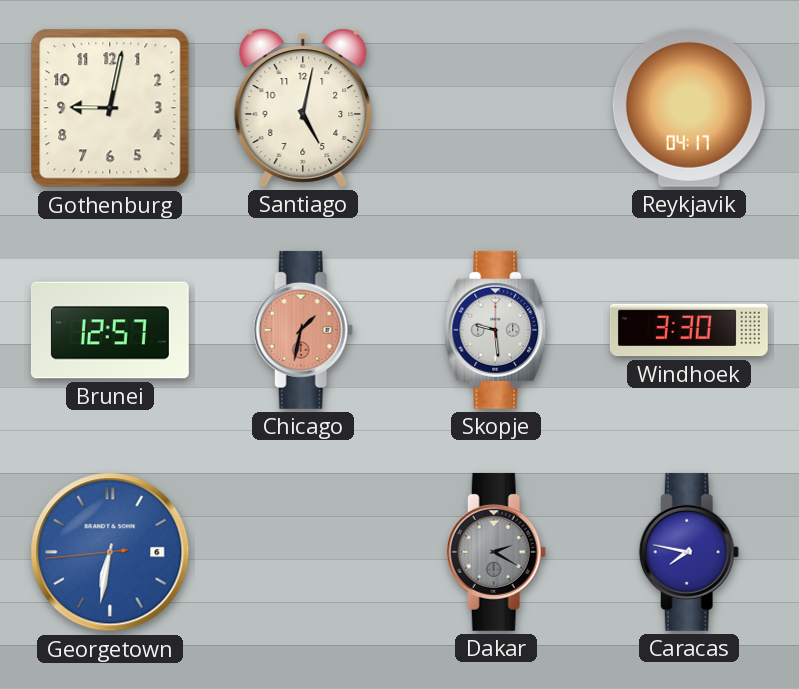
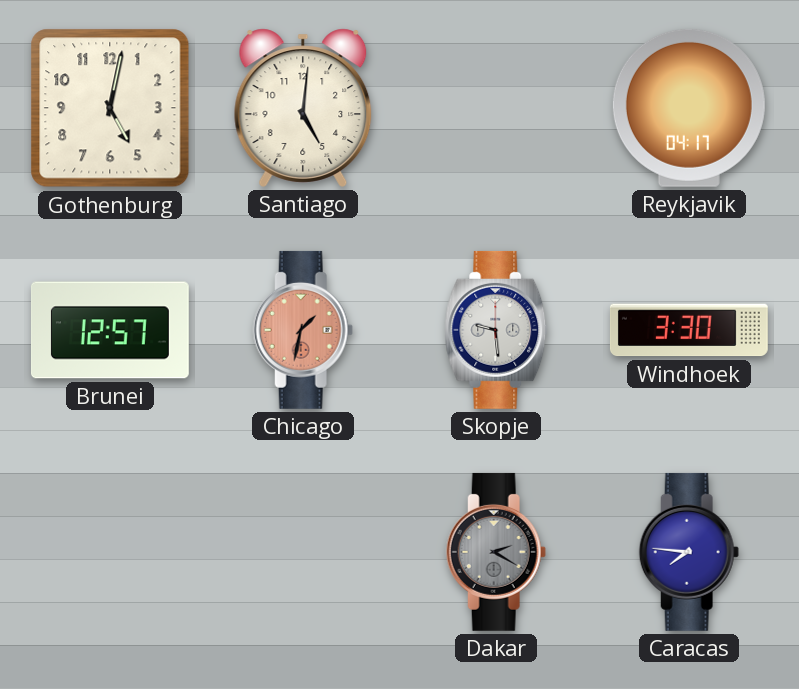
Gothenburg: 9:02 -> 5:02 (110, 108)
Santiago: 5:02 -> 5:01 (303, 108)
Georgetown: 6:31 -> none (110, 552)
Caracas: 7:47 -> 7:46 (689, 552)
